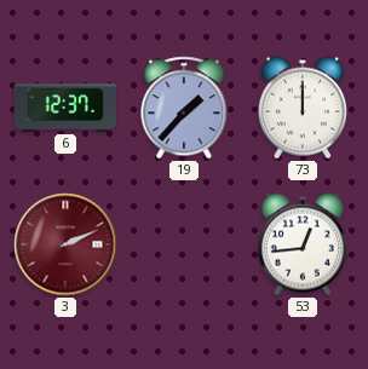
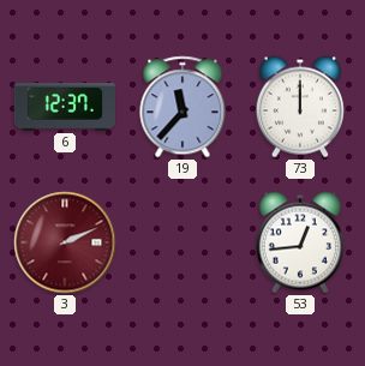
19: 1:37 -> 11:37 (182, 107)
